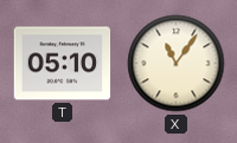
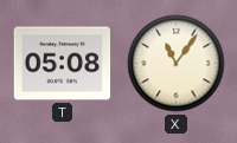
T: 05:10 -> 05:08 (63, 64)
